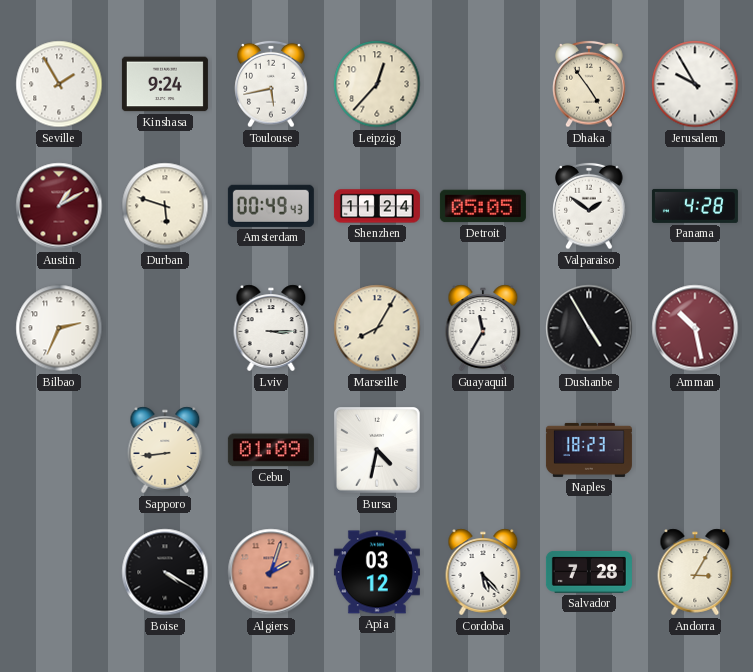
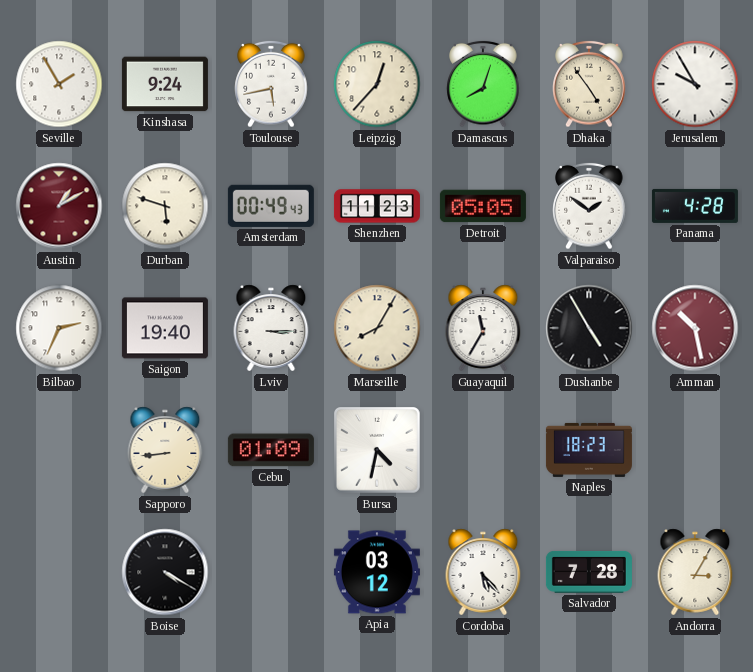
Damascus: none -> 8:03 (483, 84)
Shenzhen: 11:24 -> 11:23 (377, 206)
Saigon: none -> 19:40 (165, 328)
Algiers: 2:03 -> none (271, 572)
